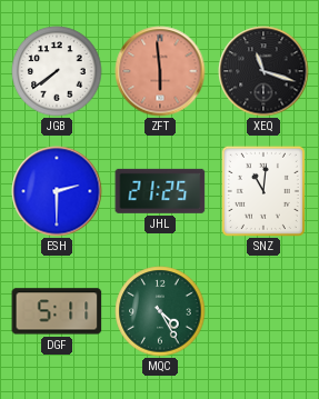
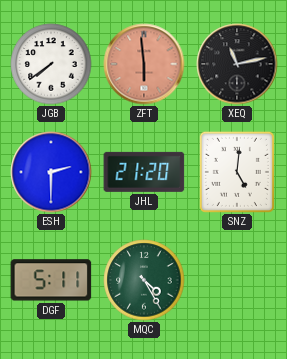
XEQ: 11:18 -> 11:13 (237, 64)
JHL: 21:25 -> 21:20 (144, 172)
SNZ: 11:01 -> 5:01 (237, 172)
